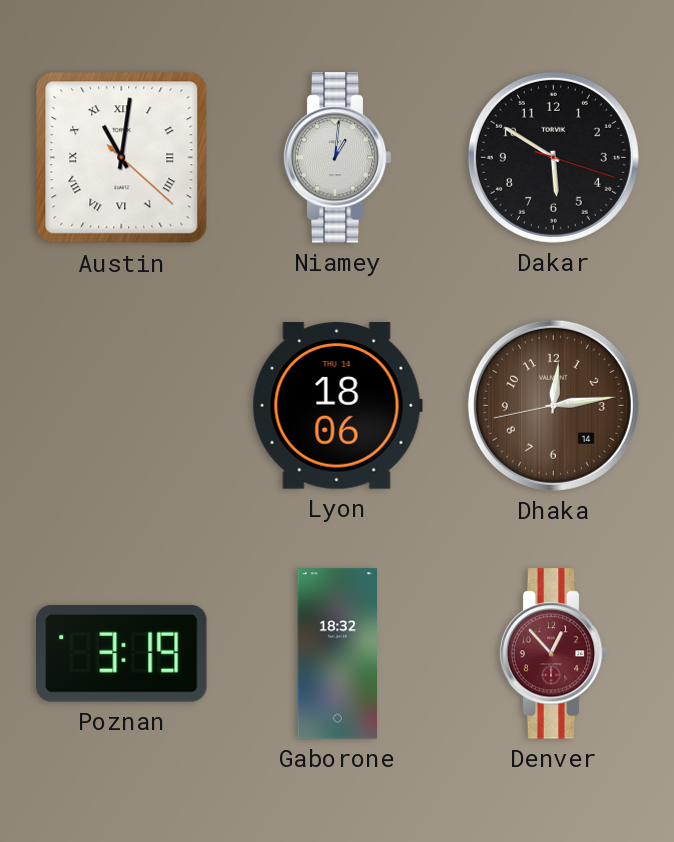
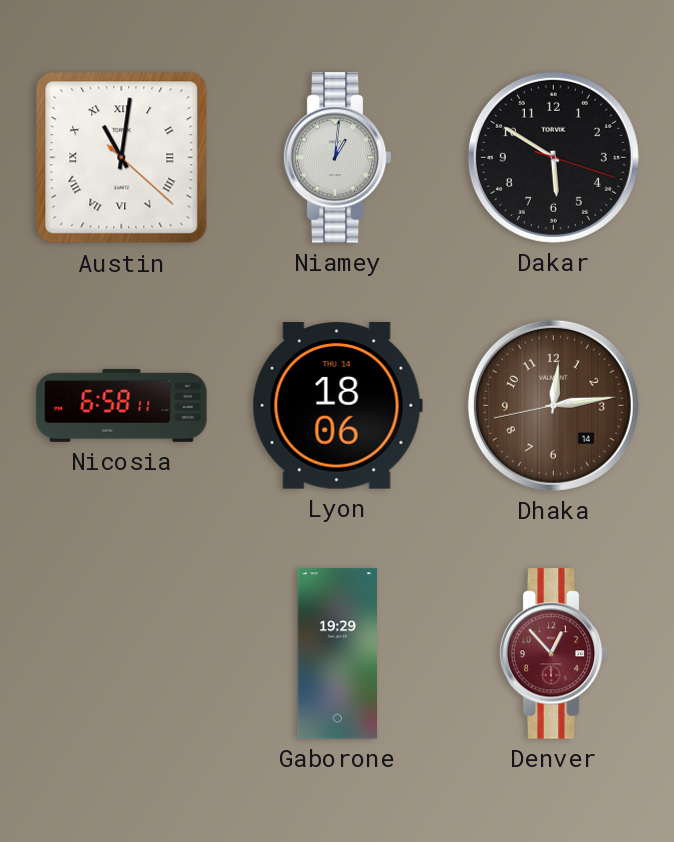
Nicosia: none -> 6:58 (122, 405)
Poznan: 3:19 -> none (122, 653)
Gaborone: 18:32 -> 19:29 (338, 654)
